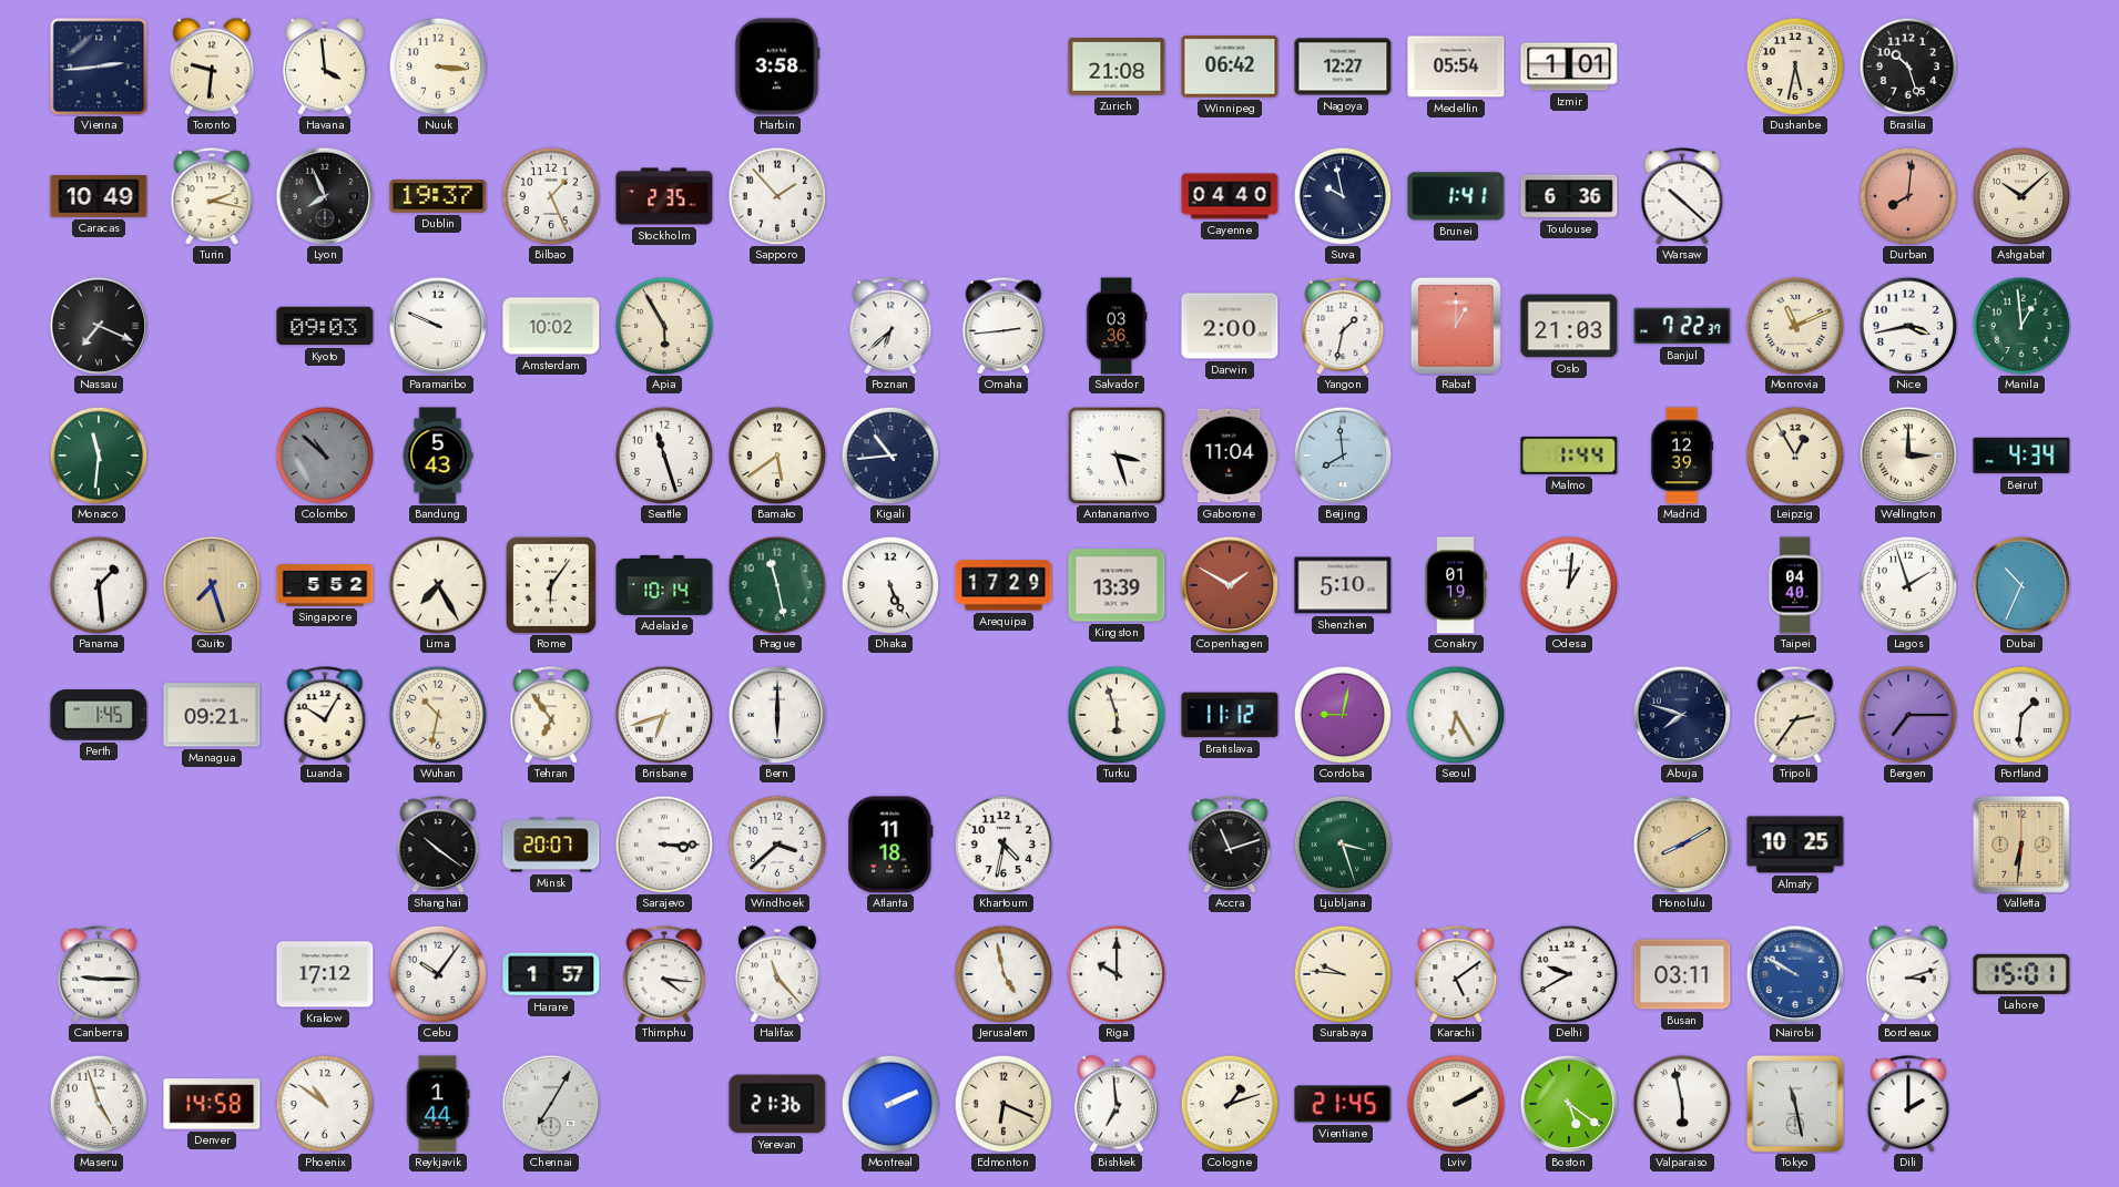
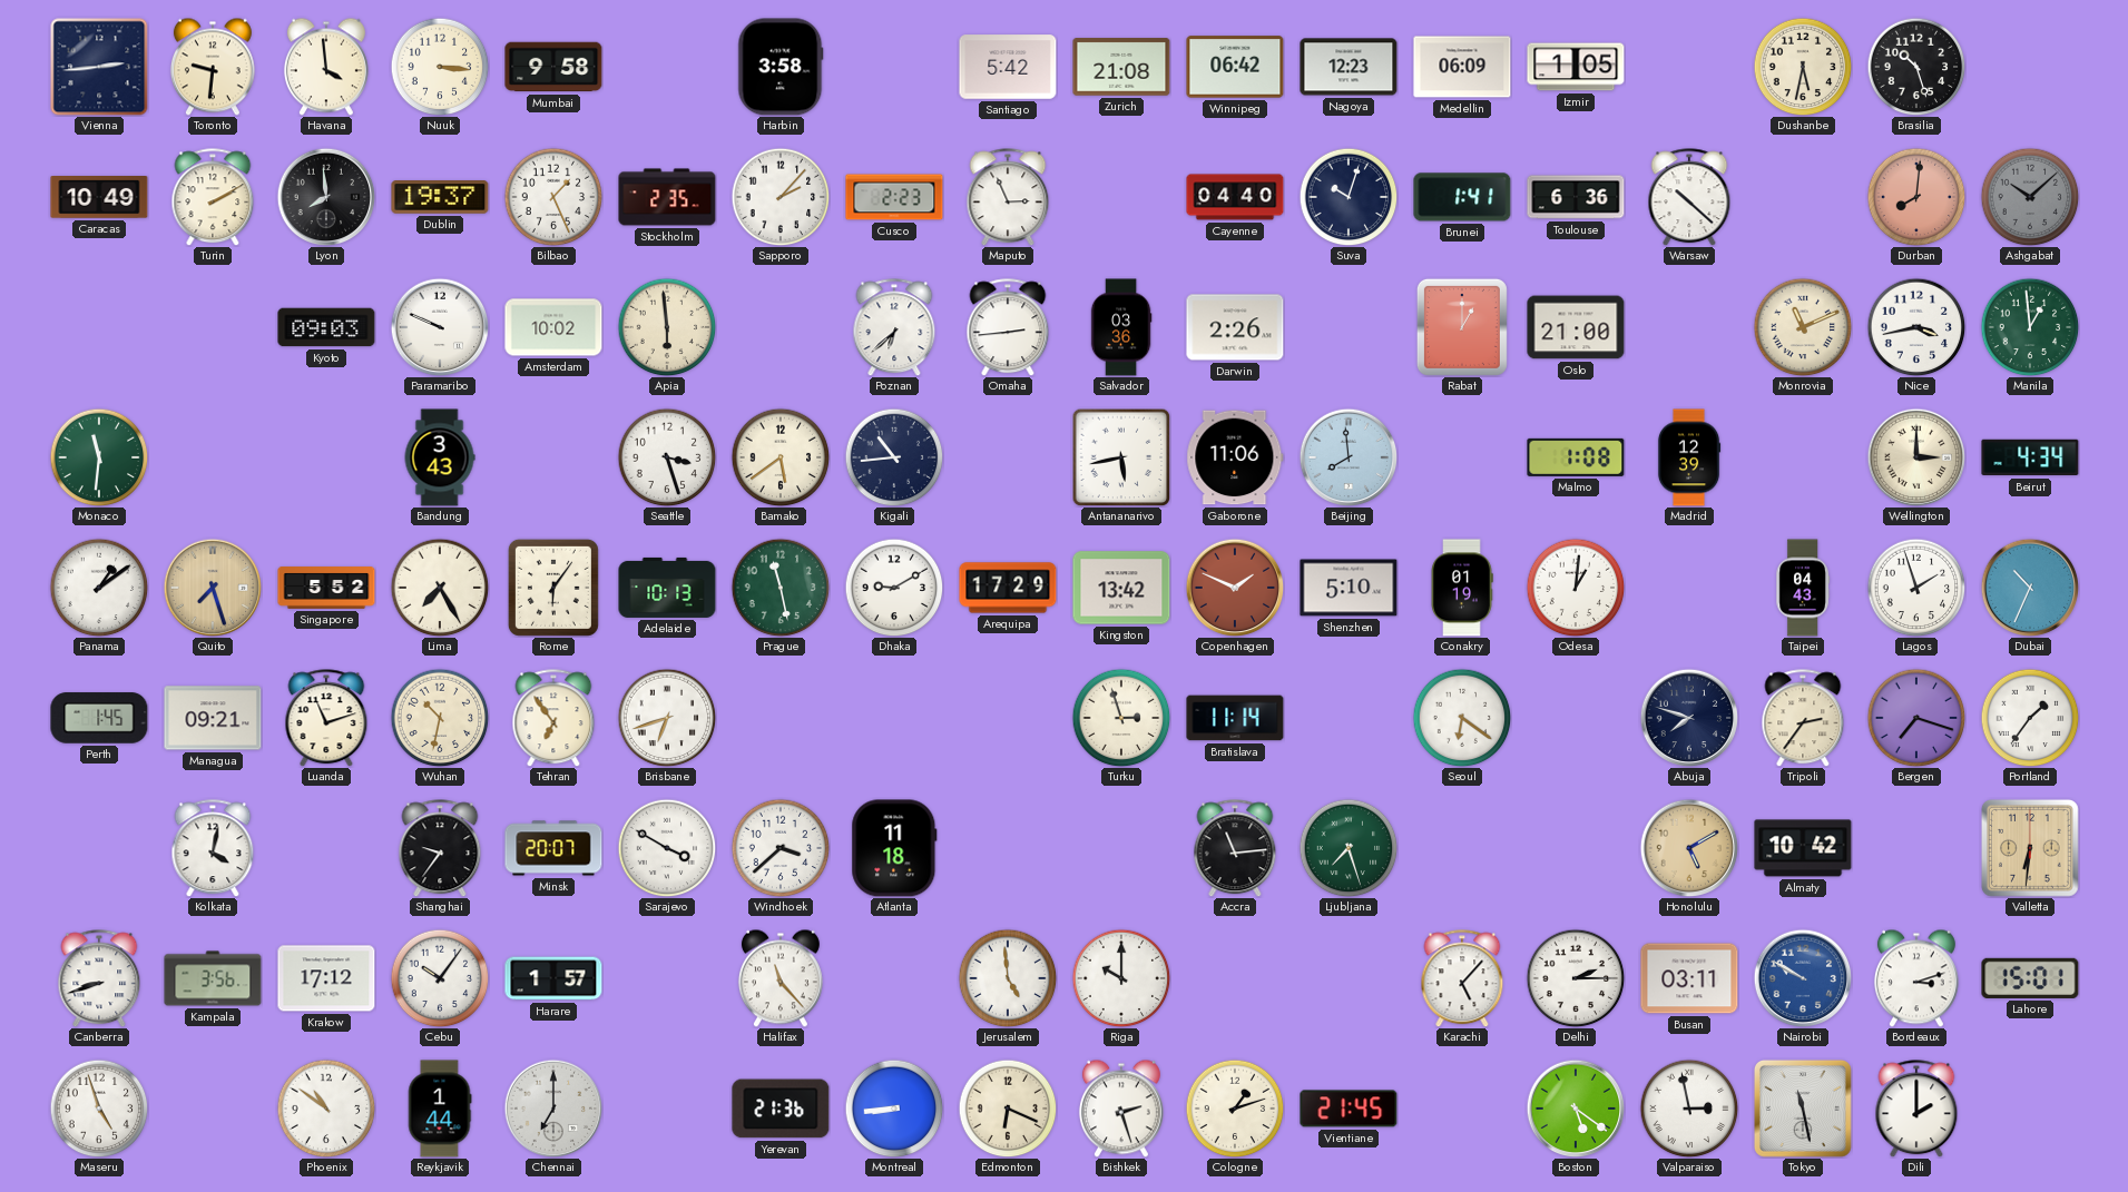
Mumbai: none -> 9:58 (553, 67)
Santiago: none -> 5:42 (1008, 67)
Nagoya: 12:27 -> 12:23 (1349, 67)
Medellin: 05:54 -> 06:09 (1462, 67)
Izmir: 1:01 -> 1:05 (1576, 67)
Turin: 2:17 -> 2:10 (213, 197)
Lyon: 7:56 -> 7:59 (326, 197)
Sapporo: 1:53 -> 2:07 (781, 197)
Cusco: none -> 2:23 (894, 197)
Maputo: none -> 2:56 (1008, 197)
Suva: 9:58 -> 10:03 (1349, 197)
Ashgabat dial: cream -> grey (2030, 197)
Nassau: 7:19 -> none (99, 326)
Apia: 5:55 -> 5:59 (667, 327)
Darwin: 2:00 -> 2:26 (1235, 327)
Yangon: 1:32 -> none (1343, 326)
Oslo: 21:03 -> 21:00 (1576, 327)
Banjul: 7:22 -> none (1682, 326)
Colombo: 10:52 -> none (325, 456)
Bandung: 5:43 -> 3:43 (440, 457)
Seattle: 11:27 -> 3:27 (667, 457)
Antananarivo: 3:27 -> 5:43 (1121, 457)
Gaborone: 11:04 -> 11:06 (1235, 457)
Malmo: 1:44 -> 1:08 (1576, 457)
Leipzig: 12:55 -> none (1795, 456)
Panama: 1:29 -> 1:09 (99, 588)
Adelaide: 10:14 -> 10:13 (667, 588)
Dhaka: 5:26 -> 9:10 (894, 588)
Kingston: 13:39 -> 13:42 (1121, 588)
Copenhagen: 1:50 -> 1:49 (1235, 588)
Taipei: 04:40 -> 04:43 (1803, 588)
Luanda: 10:05 -> 11:12 (326, 718)
Bern: 6:00 -> none (777, 715)
Turku: 5:57 -> 2:57 (1121, 718)
Bratislava: 11:12 -> 11:14 (1235, 718)
Cordoba: 9:02 -> none (1343, 715)
Seoul: 6:25 -> 6:21 (1462, 718)
Bergen: 7:15 -> 7:18 (1916, 718)
Portland: 1:31 -> 1:36 (2030, 718)
Kolkata: none -> 4:02 (213, 848)
Shanghai: 10:21 -> 9:36 (440, 848)
Sarajevo: 3:15 -> 3:50 (667, 848)
Khartoum: 4:32 -> none (1004, 845)
Accra: 11:12 -> 11:14 (1235, 848)
Ljubljana: 3:27 -> 7:27 (1349, 848)
Honolulu: 8:10 -> 5:10 (1689, 848)
Almaty: 10:25 -> 10:42 (1803, 848)
Canberra: 9:15 -> 8:42 (99, 978)
Kampala: none -> 3:56 (213, 978)
Thimphu: 4:16 -> none (664, 974)
Jerusalem: 4:58 -> 4:59 (1008, 978)
Surabaya: 9:46 -> none (1343, 974)
Karachi: 5:09 -> 5:07 (1462, 978)
Delhi: 9:40 -> 2:15 (1576, 978)
Denver: 14:58 -> none (212, 1104)
Chennai: 7:05 -> 7:00 (553, 1109)
Montreal: 2:11 -> 8:44 (894, 1109)
Bishkek: 6:59 -> 2:27 (1121, 1109)
Lviv: 2:10 -> none (1456, 1104)
Valparaiso: 5:58 -> 2:58 (1689, 1109)
